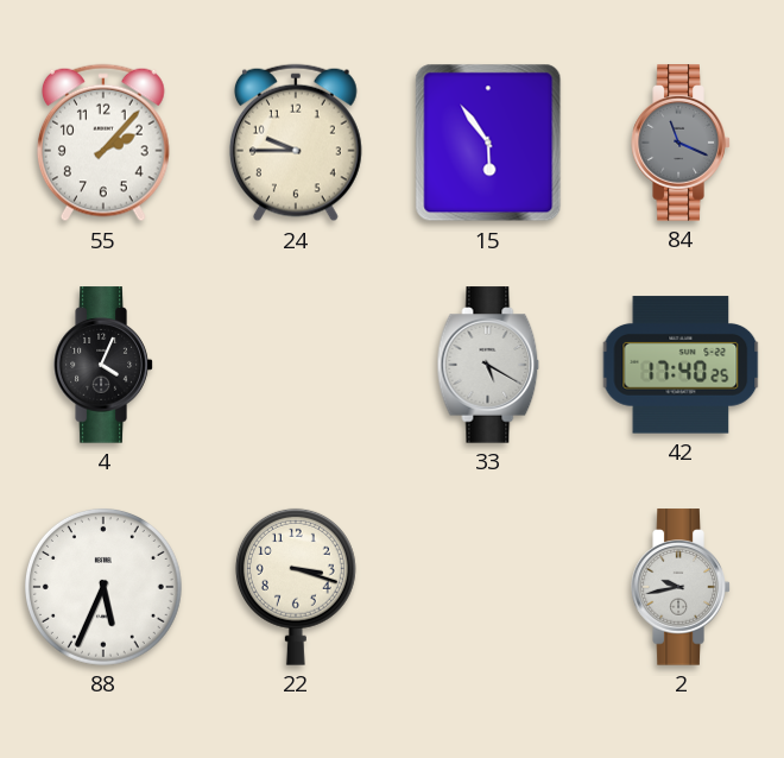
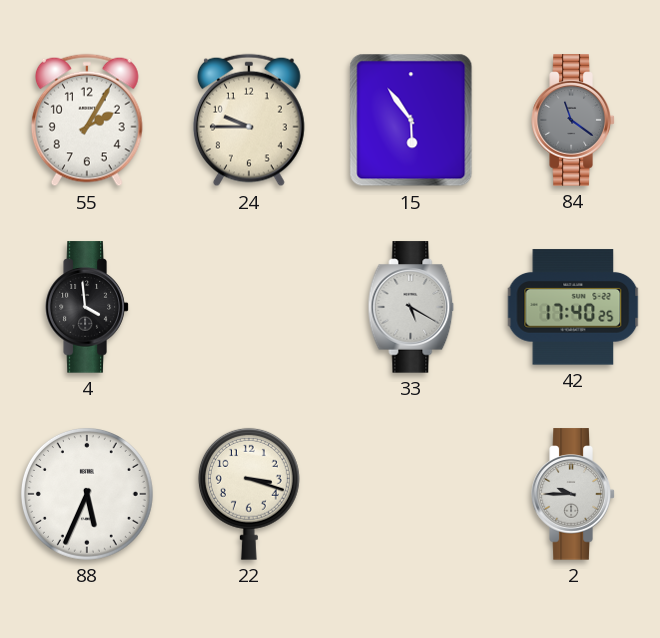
55: 2:07 -> 2:05 (87, 120)
84: 11:19 -> 11:21 (573, 120)
4: 4:04 -> 3:59 (87, 307)
2: 9:43 -> 9:45 (573, 494)
